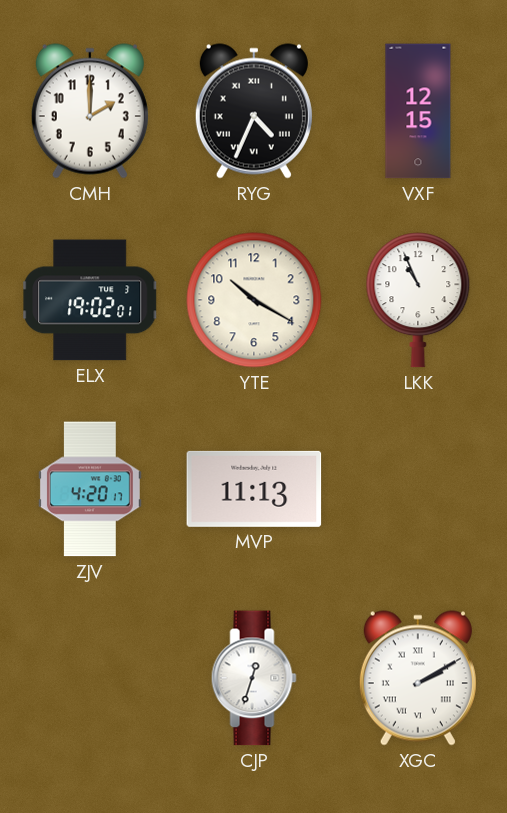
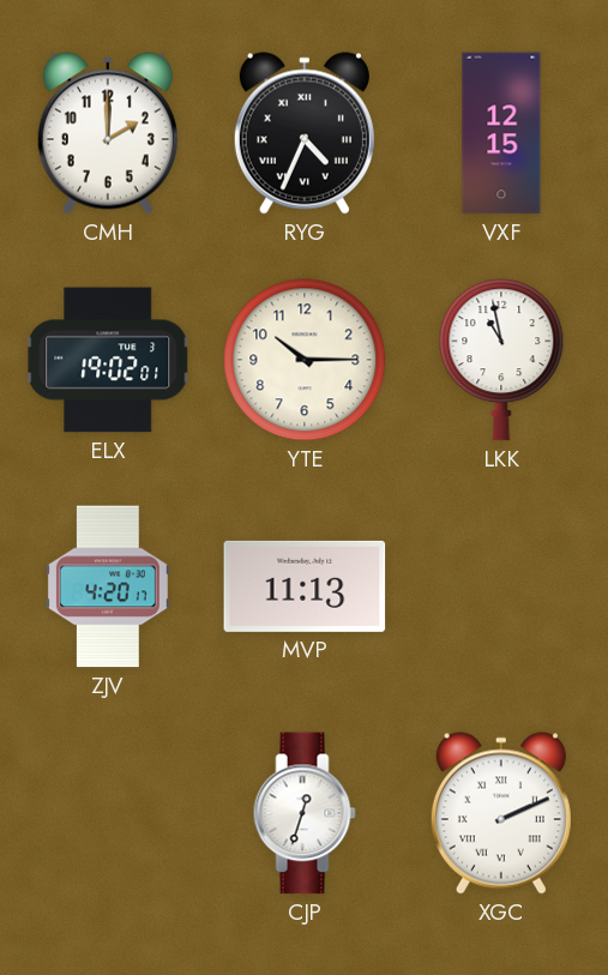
YTE: 10:20 -> 10:15 (305, 360)
LKK: 10:56 -> 10:58 (501, 360)
XGC: 2:10 -> 2:11 (501, 813)
